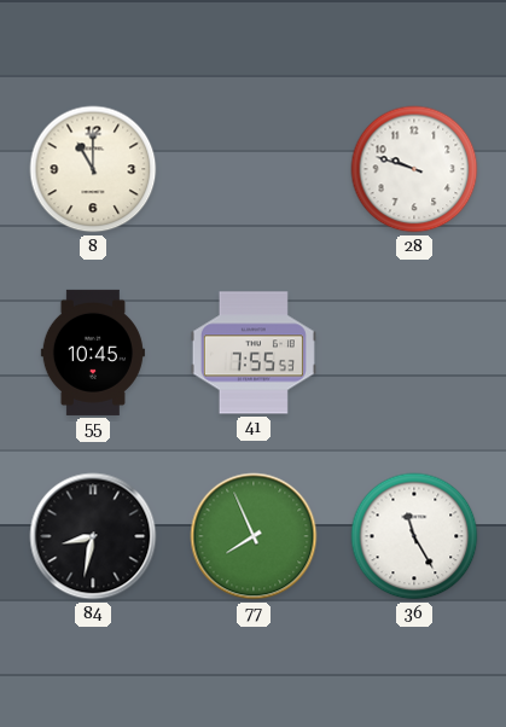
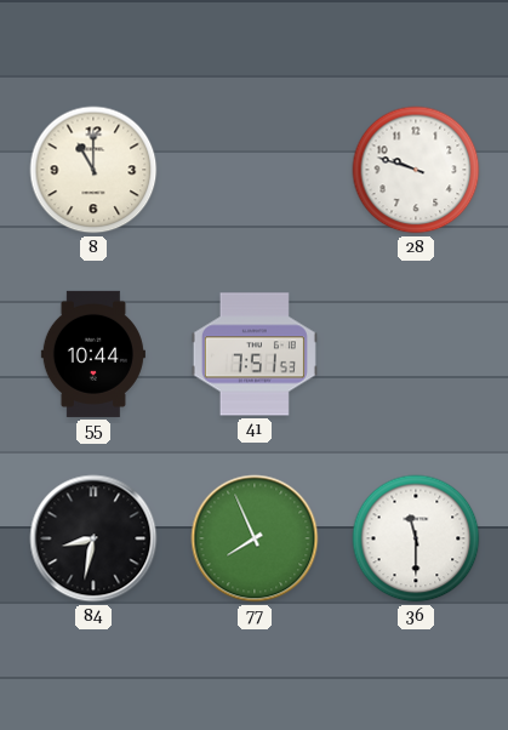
55: 10:45 -> 10:44 (93, 354)
41: 7:55 -> 7:51 (255, 354)
36: 11:25 -> 11:30 (416, 538)
